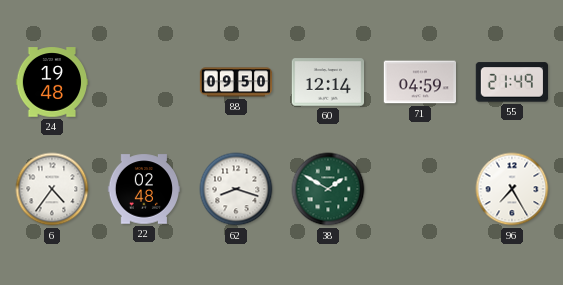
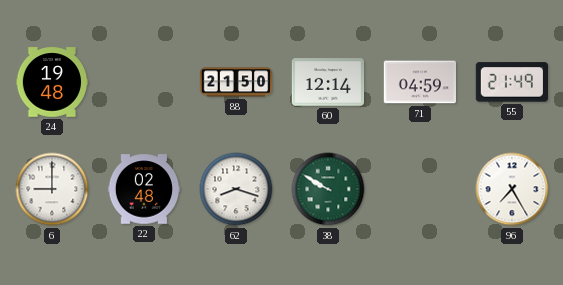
88: 09:50 -> 21:50 (236, 82)
6: 4:36 -> 9:00 (52, 189)
38: 1:50 -> 9:50 (328, 189)
